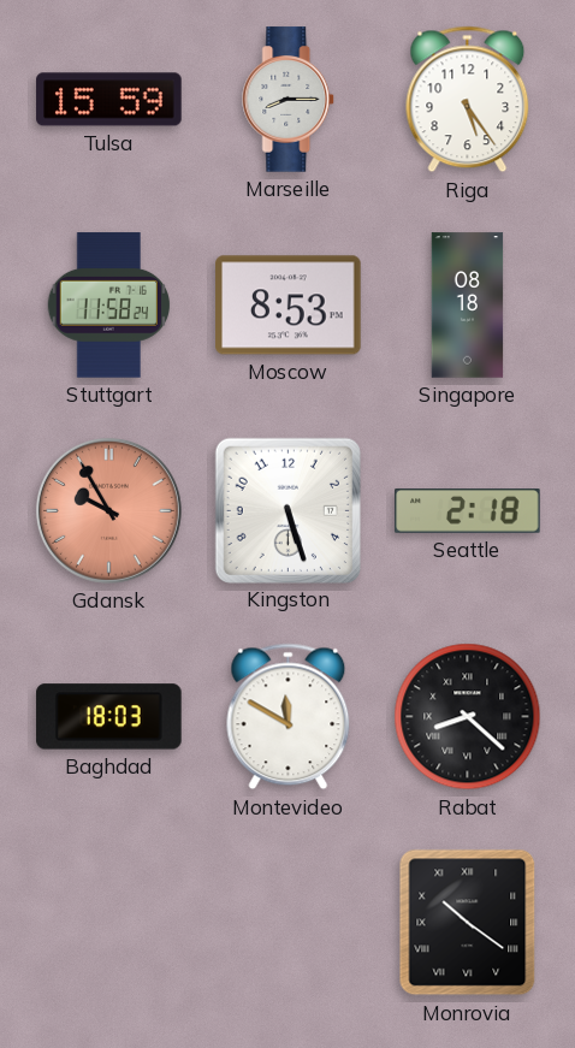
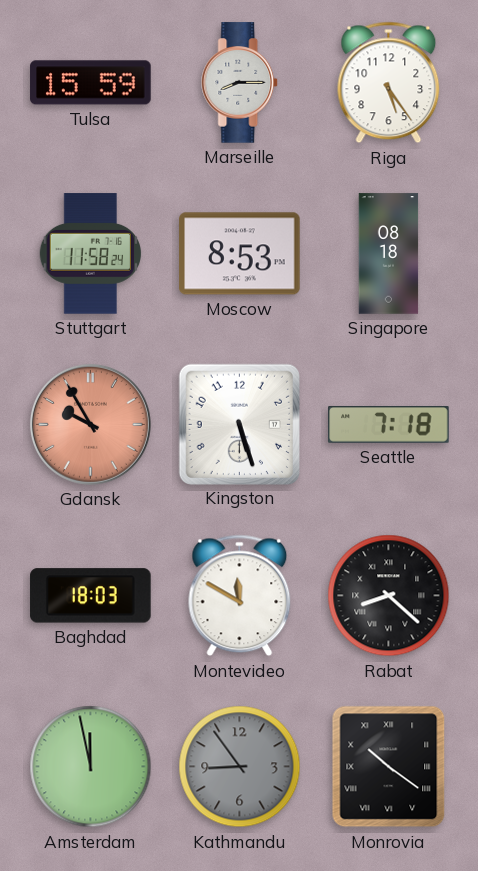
Seattle: 2:18 -> 7:18 (389, 425)
Amsterdam: none -> 11:58 (91, 767)
Kathmandu: none -> 8:54 (240, 767)
